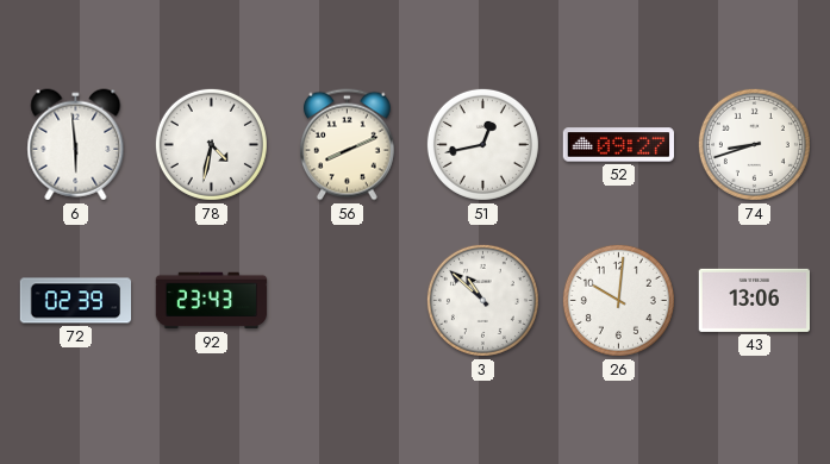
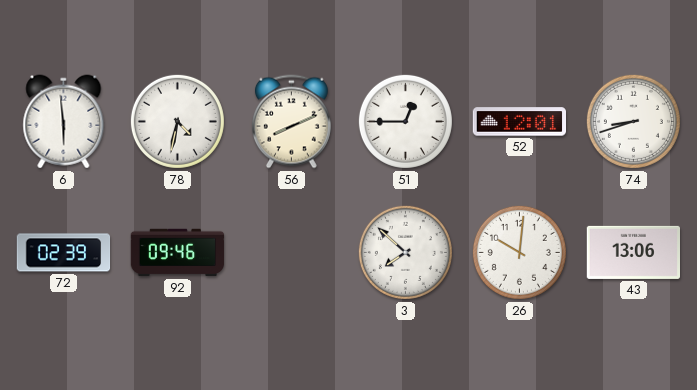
51: 12:43 -> 12:45 (405, 121)
52: 09:27 -> 12:01 (519, 122)
92: 23:43 -> 09:46 (178, 253)
3: 10:52 -> 7:52 (405, 252)
